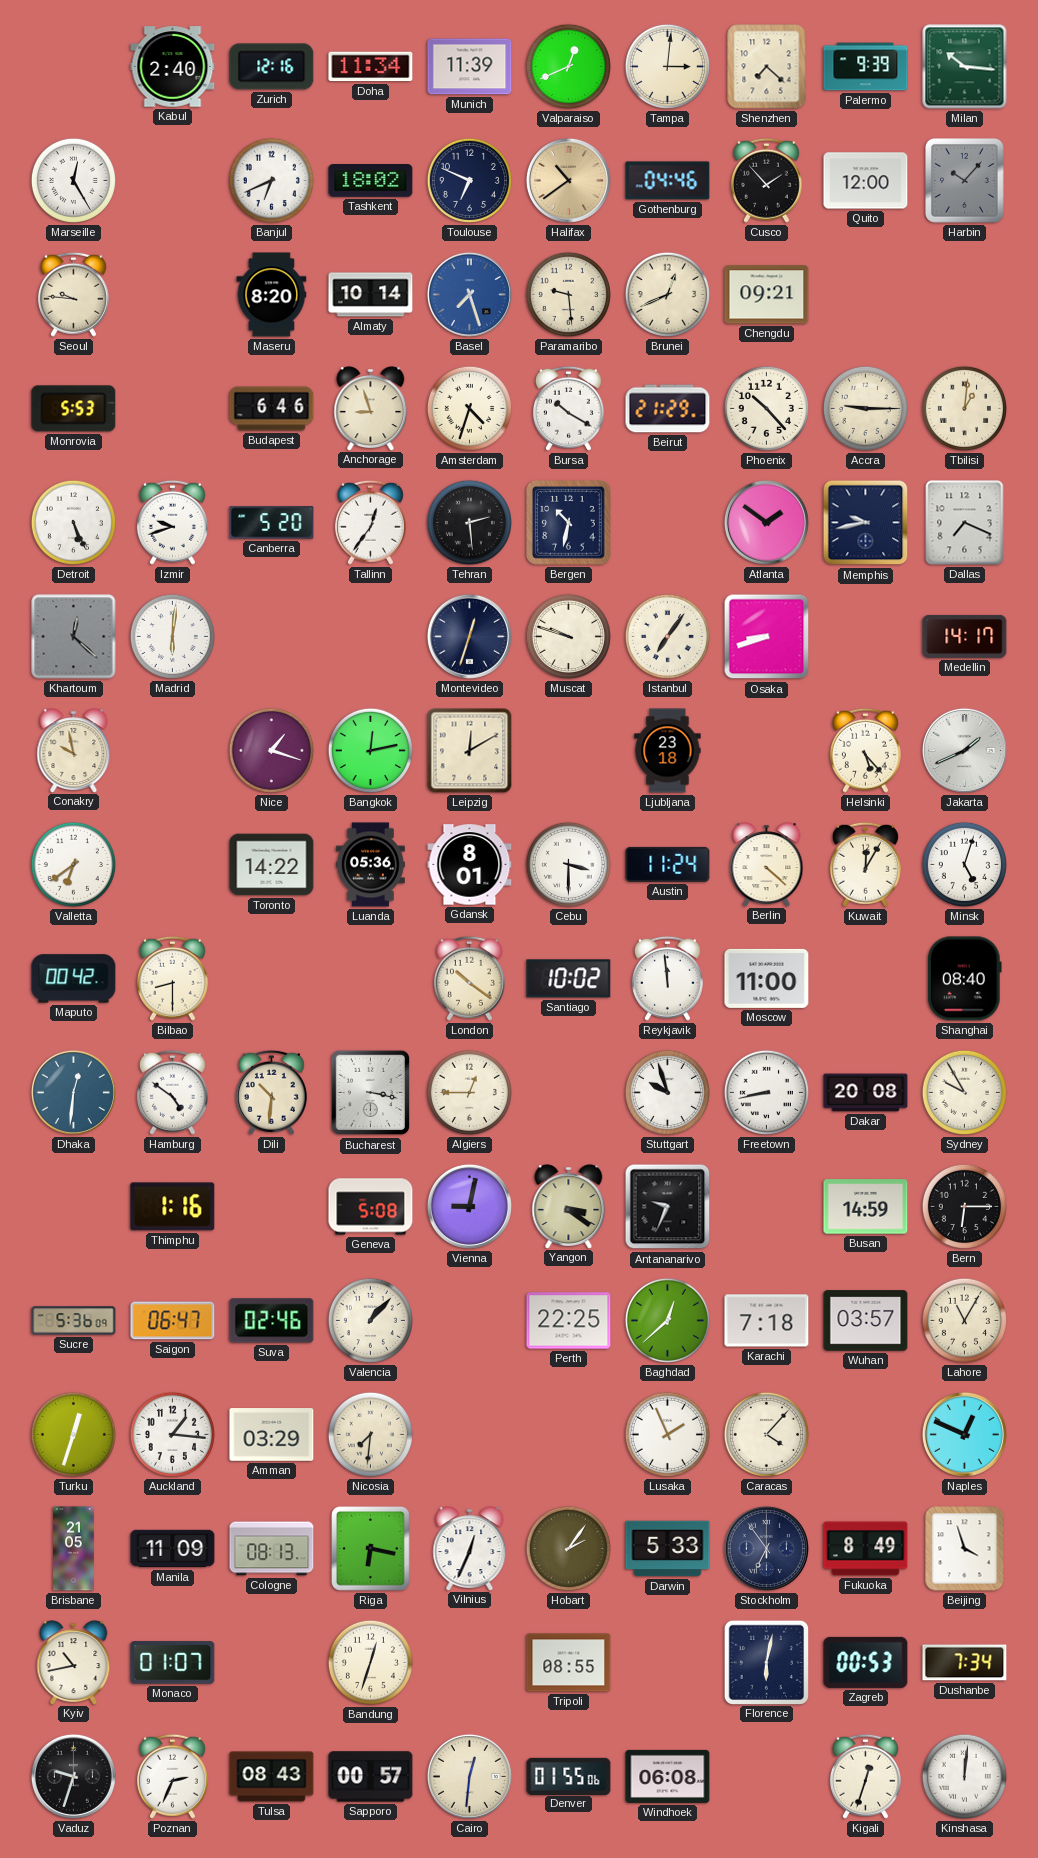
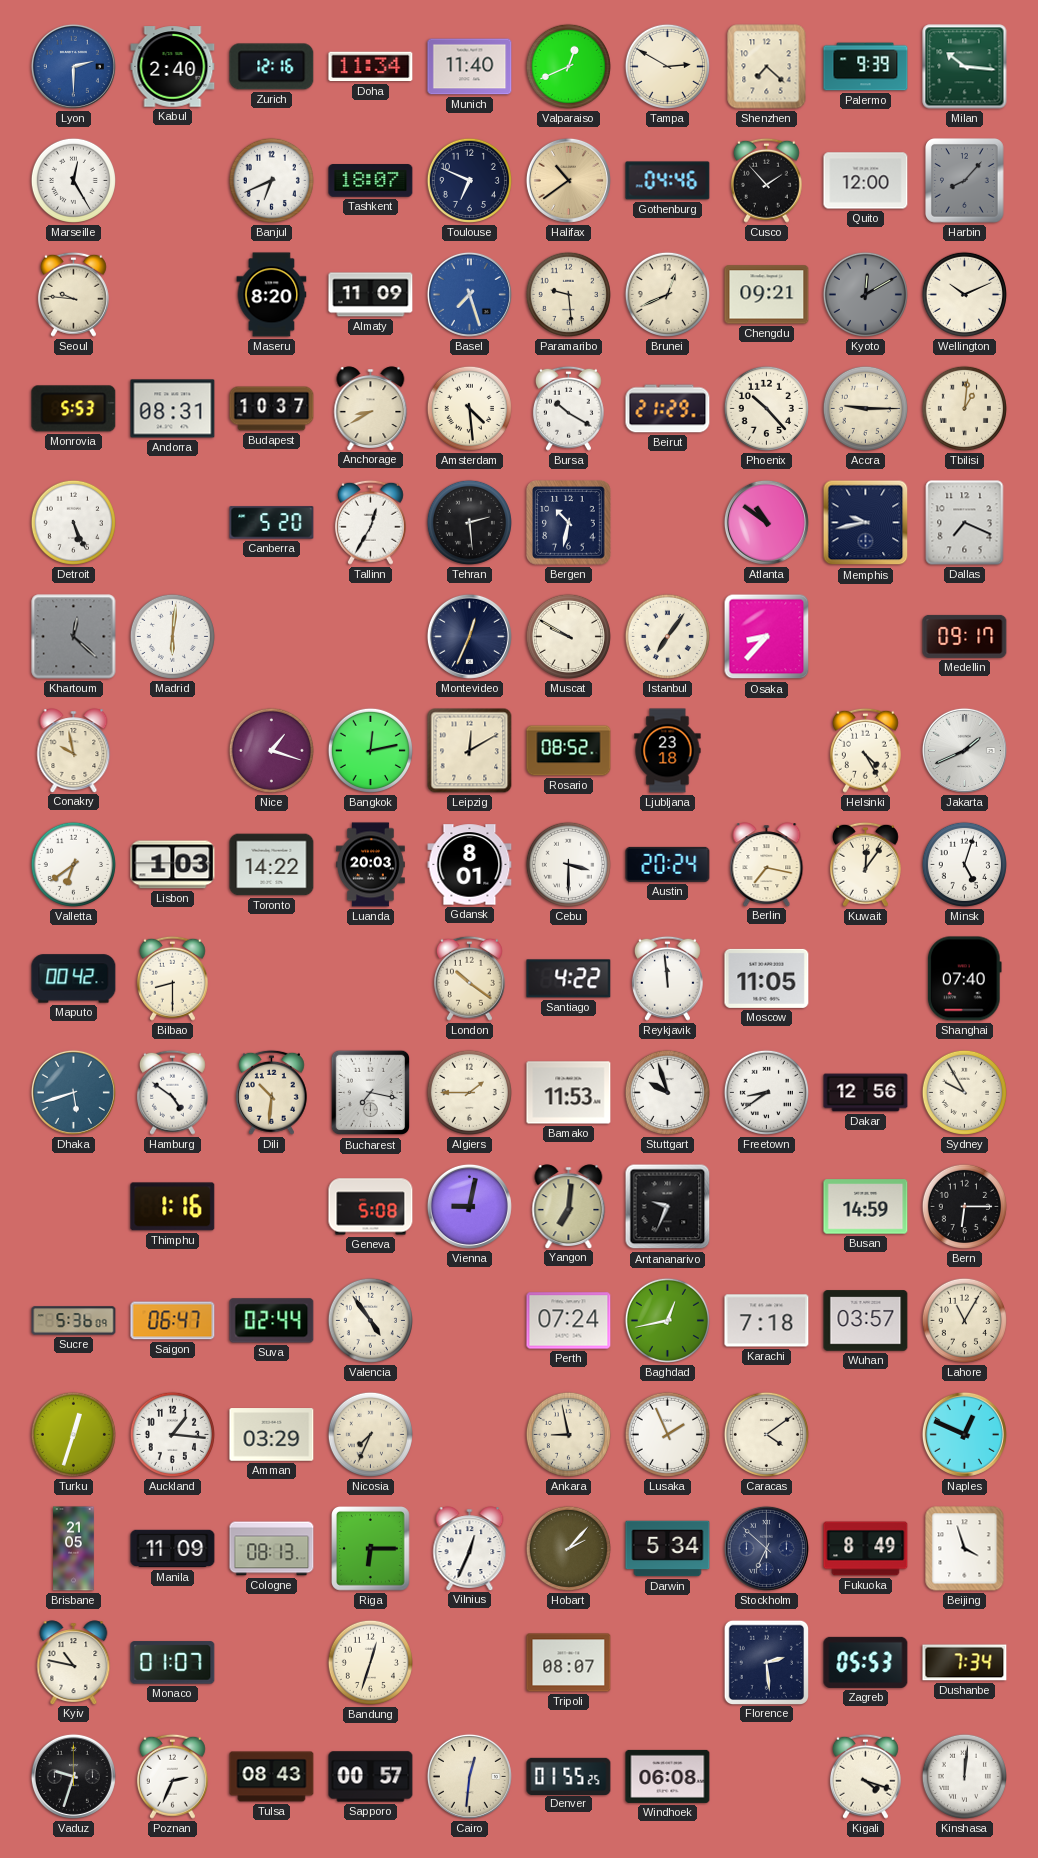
Lyon: none -> 2:30 (73, 66)
Munich: 11:39 -> 11:40 (470, 67)
Tampa: 3:01 -> 2:50 (667, 66)
Tashkent: 18:02 -> 18:07 (371, 181)
Harbin: 10:07 -> 8:07 (965, 181)
Almaty: 10:14 -> 11:09 (371, 295)
Kyoto: none -> 12:10 (865, 294)
Wellington: none -> 10:11 (964, 294)
Andorra: none -> 08:31 (173, 409)
Budapest: 6:46 -> 10:37 (272, 409)
Anchorage: 8:57 -> 8:40 (371, 408)
Amsterdam: 4:33 -> 4:29 (469, 408)
Izmir: 9:42 -> none (172, 522)
Tallinn: 12:36 -> 12:35 (370, 522)
Atlanta: 1:51 -> 10:51 (766, 522)
Montevideo: 12:33 -> 12:34 (469, 636)
Muscat: 9:48 -> 9:50 (568, 636)
Osaka: 8:42 -> 8:37 (767, 637)
Medellin: 14:17 -> 09:17 (965, 636)
Rosario: none -> 08:52 (569, 751)
Helsinki: 5:23 -> 4:25 (865, 750)
Lisbon: none -> 1:03 (173, 865)
Luanda: 05:36 -> 20:03 (371, 865)
Austin: 11:24 -> 20:24 (668, 864)
Berlin: 4:22 -> 7:17 (767, 864)
Kuwait: 12:05 -> 12:06 (865, 864)
Santiago: 10:02 -> 4:22 (569, 979)
Moscow: 11:00 -> 11:05 (767, 978)
Shanghai: 08:40 -> 07:40 (964, 979)
Dhaka: 12:31 -> 5:42 (73, 1092)
Bucharest: 3:17 -> 7:17 (370, 1093)
Algiers: 12:45 -> 1:45 (469, 1092)
Bamako: none -> 11:53 (569, 1093)
Freetown: 8:43 -> 8:39 (766, 1092)
Dakar: 20:08 -> 12:56 (866, 1093)
Yangon: 3:21 -> 7:01 (569, 1206)
Suva: 02:46 -> 02:44 (272, 1321)
Valencia: 1:07 -> 4:54 (370, 1320)
Perth: 22:25 -> 07:24 (569, 1321)
Baghdad: 12:38 -> 12:43 (667, 1320)
Nicosia: 7:31 -> 7:34 (370, 1434)
Ankara: none -> 8:58 (568, 1434)
Caracas: 4:07 -> 4:09 (766, 1434)
Riga: 6:17 -> 6:15 (371, 1549)
Hobart: 2:06 -> 2:07 (568, 1548)
Darwin: 5:33 -> 5:34 (668, 1549)
Stockholm: 6:54 -> 6:52 (766, 1548)
Kyiv: 10:43 -> 10:47 (74, 1662)
Tripoli: 08:55 -> 08:07 (569, 1663)
Florence: 6:02 -> 2:29 (766, 1662)
Zagreb: 00:53 -> 05:53 (866, 1662)
Denver: 01:55:06 -> 01:55:25 (569, 1776)
Kigali: 12:33 -> 4:18 (865, 1776)
